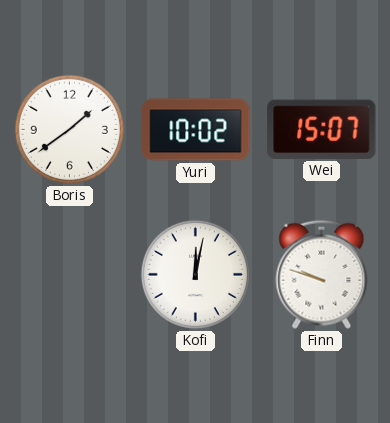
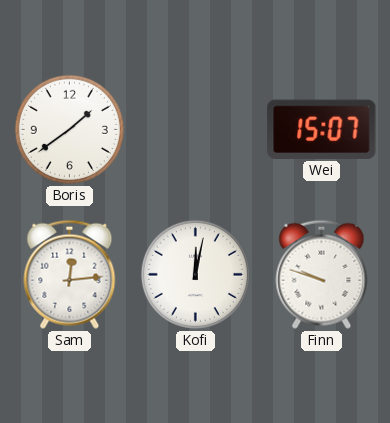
Yuri: 10:02 -> none (196, 130)
Sam: none -> 12:14 (70, 274)
